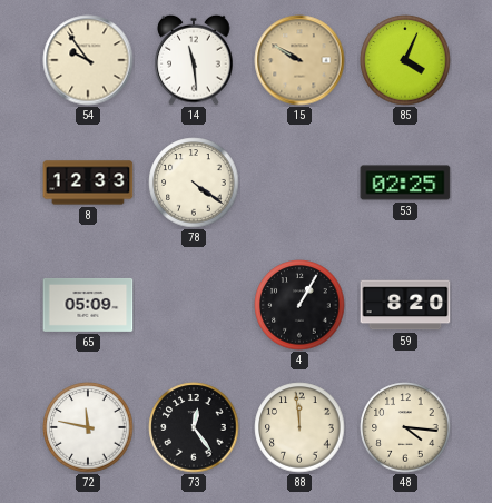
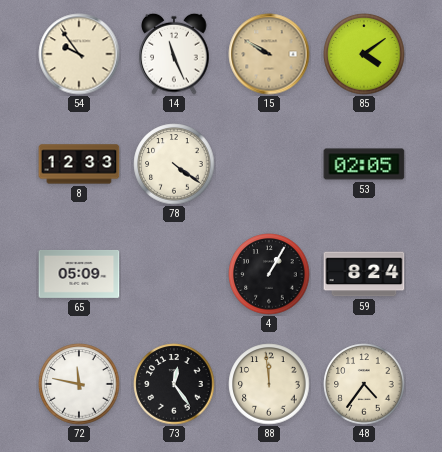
14: 11:29 -> 11:26 (174, 54)
85: 4:04 -> 4:09 (364, 54)
53: 02:25 -> 02:05 (364, 164)
59: 8:20 -> 8:24 (364, 274)
48: 4:16 -> 4:36 (364, 384)
